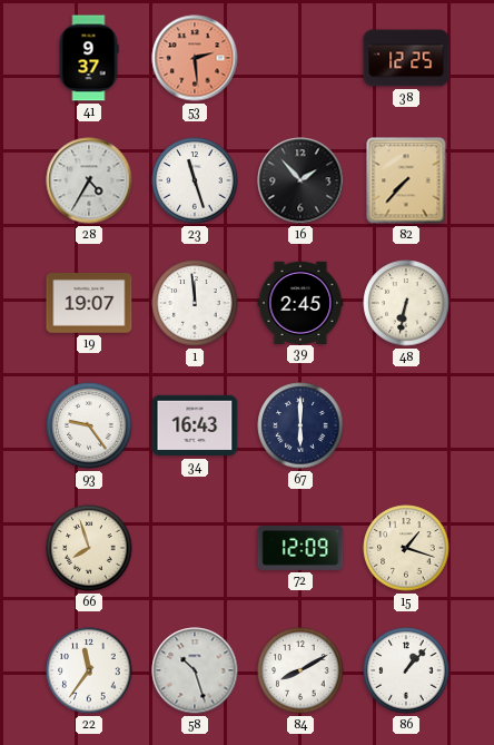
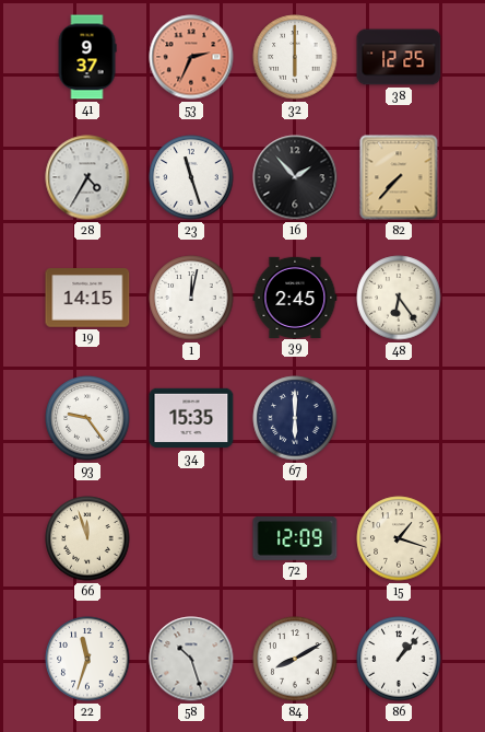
53: 2:29 -> 2:34 (191, 57)
32: none -> 6:00 (295, 57)
19: 19:07 -> 14:15 (87, 298)
1: 11:59 -> 12:02 (191, 298)
48: 6:32 -> 6:24 (399, 298)
34: 16:43 -> 15:35 (191, 418)
66: 7:57 -> 11:57 (87, 538)
22: 11:36 -> 11:33 (87, 659)
